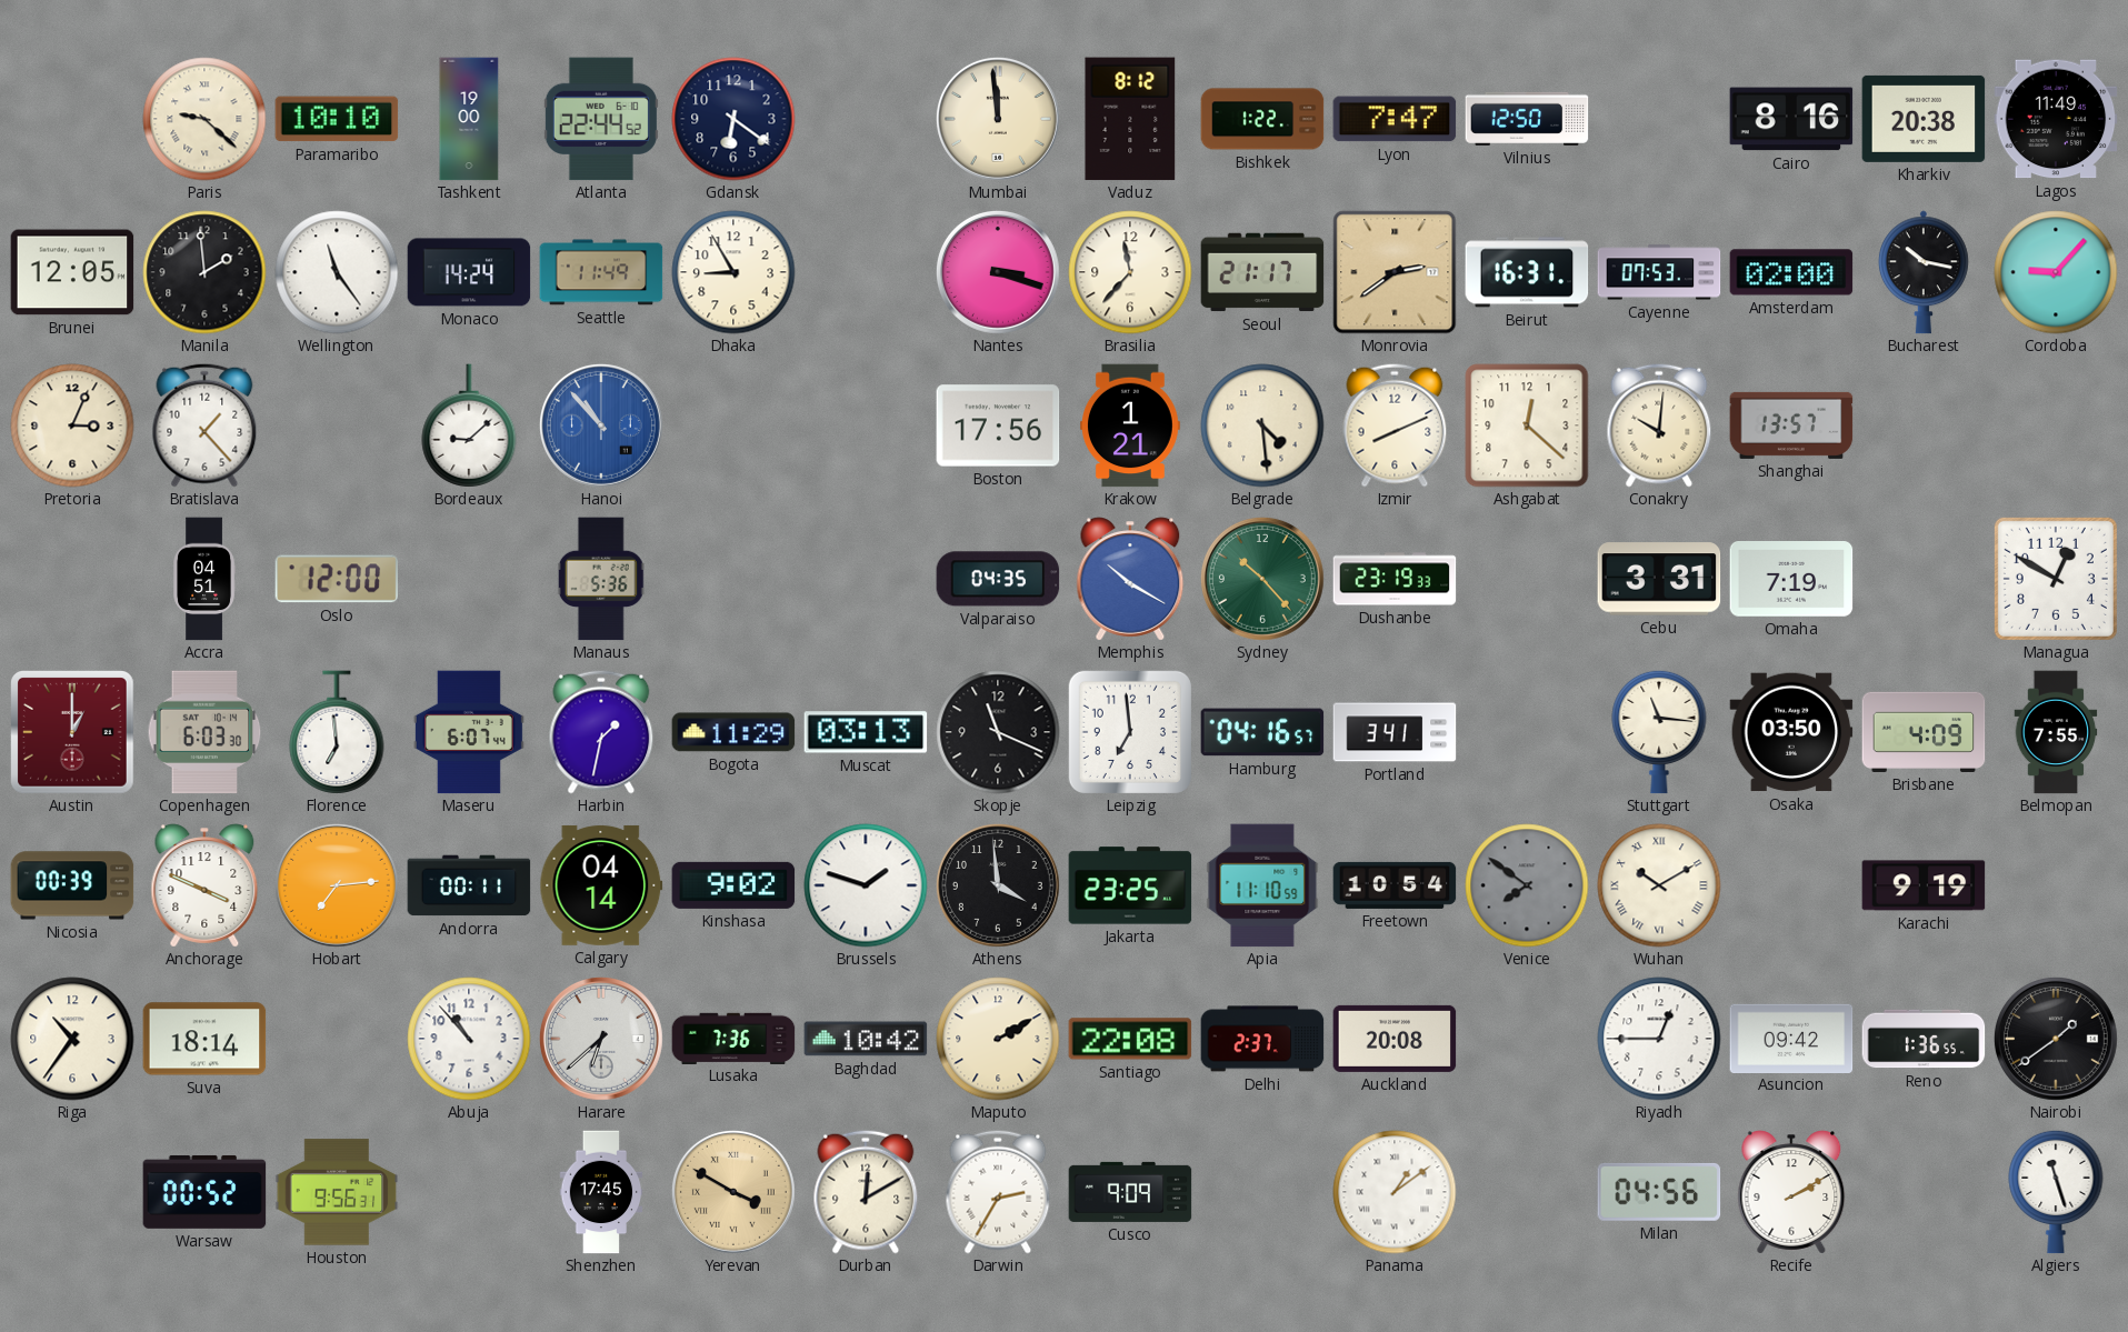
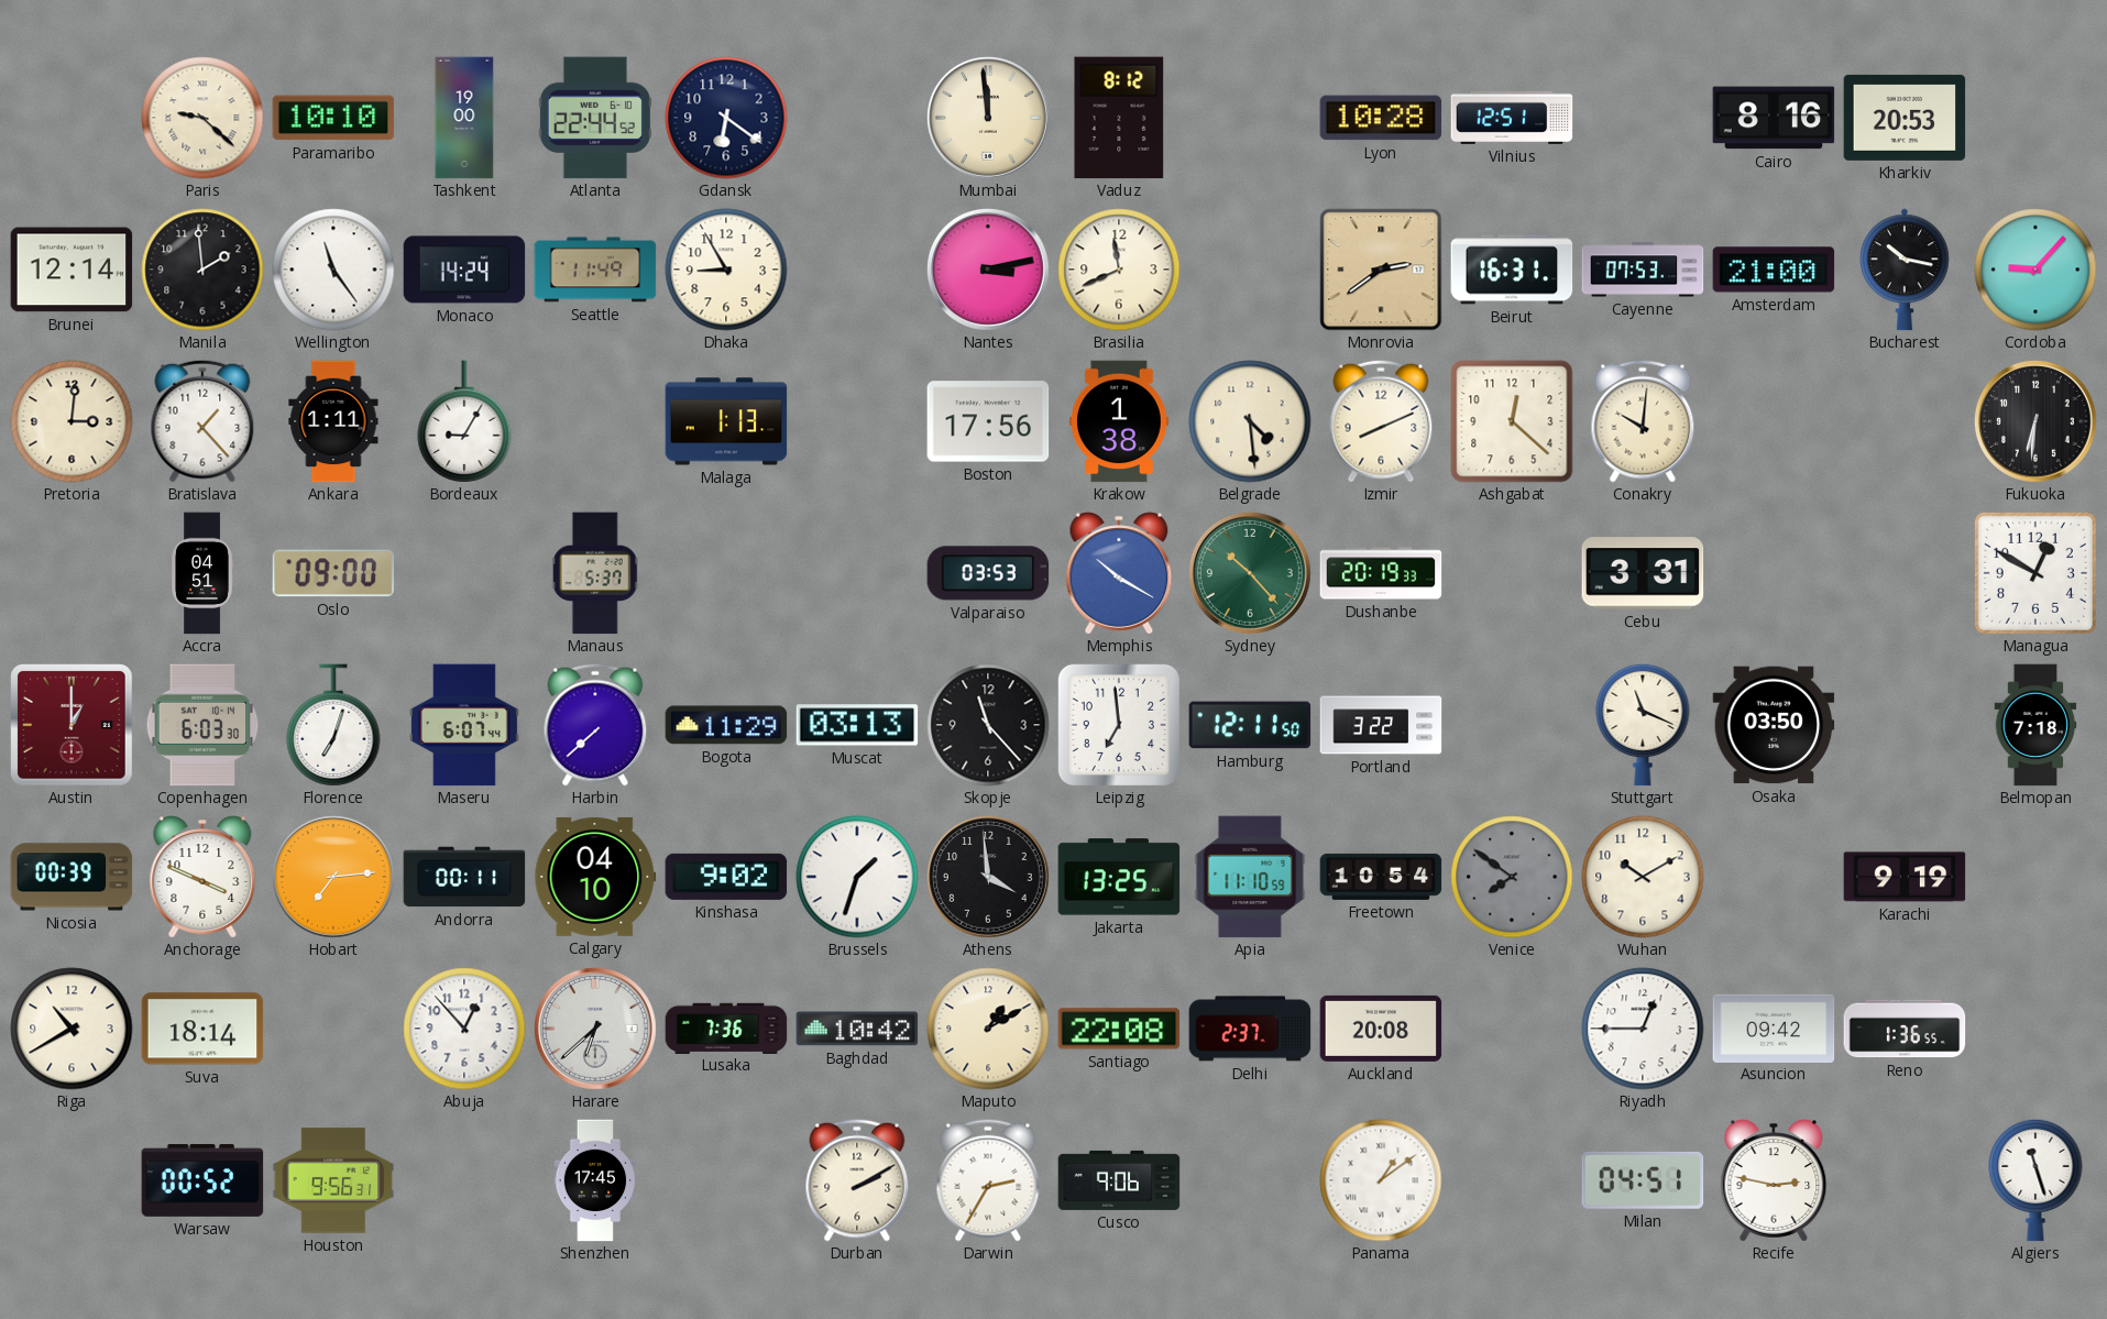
Bishkek: 1:22 -> none (1262, 119)
Lyon: 7:47 -> 10:28 (1381, 118)
Vilnius: 12:50 -> 12:51 (1512, 118)
Kharkiv: 20:38 -> 20:53 (1905, 118)
Lagos: 11:49 -> none (2056, 119)
Brunei: 12:05 -> 12:14 (72, 270)
Nantes: 3:18 -> 3:13 (988, 270)
Brasilia: 11:37 -> 11:41 (1119, 270)
Seoul: 21:17 -> none (1262, 272)
Amsterdam: 02:00 -> 21:00 (1774, 270)
Pretoria: 3:04 -> 3:01 (72, 421)
Ankara: none -> 1:11 (333, 421)
Bordeaux: 9:08 -> 9:05 (464, 421)
Hanoi: 10:53 -> none (601, 425)
Malaga: none -> 1:13 (726, 421)
Krakow: 1:21 -> 1:38 (1120, 421)
Shanghai: 13:57 -> none (1791, 425)
Fukuoka: none -> 6:31 (2035, 421)
Oslo: 12:00 -> 09:00 (333, 573)
Manaus: 5:36 -> 5:37 (595, 573)
Valparaiso: 04:35 -> 03:53 (988, 573)
Dushanbe: 23:19 -> 20:19 (1381, 573)
Omaha: 7:19 -> none (1791, 580)
Florence: 6:59 -> 7:03 (333, 725)
Harbin: 1:32 -> 7:38 (595, 725)
Skopje: 11:19 -> 11:23 (988, 725)
Hamburg: 04:16 -> 12:11 (1250, 725)
Portland: 3:41 -> 3:22 (1381, 725)
Stuttgart: 11:16 -> 11:19 (1643, 725)
Brisbane: 4:09 -> none (1924, 732)
Belmopan: 7:55 -> 7:18 (2035, 725)
Calgary: 04:14 -> 04:10 (595, 877)
Brussels: 1:48 -> 1:33 (857, 877)
Jakarta: 23:25 -> 13:25 (1119, 877)
Wuhan numerals: Roman -> Arabic (1643, 877)
Riga: 10:36 -> 10:40 (72, 1029)
Abuja: 10:53 -> 12:53 (464, 1029)
Maputo: 2:10 -> 1:10 (988, 1029)
Nairobi: 1:39 -> none (2056, 1039)
Yerevan: 3:50 -> none (733, 1192)
Durban: 12:10 -> 2:10 (857, 1180)
Cusco: 9:09 -> 9:06 (1119, 1180)
Milan: 04:56 -> 04:51 (1643, 1180)
Recife: 2:10 -> 2:47 (1774, 1180)
